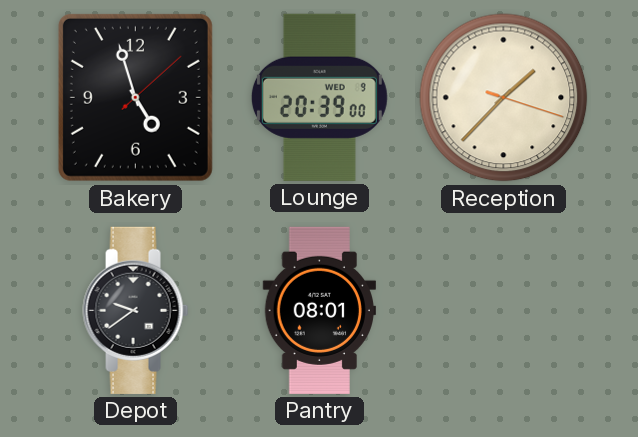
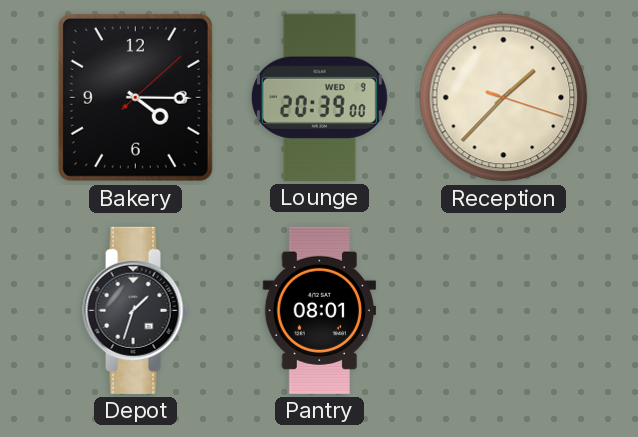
Bakery: 4:57 -> 4:15 (135, 97)
Depot: 9:39 -> 1:33 (136, 310)
